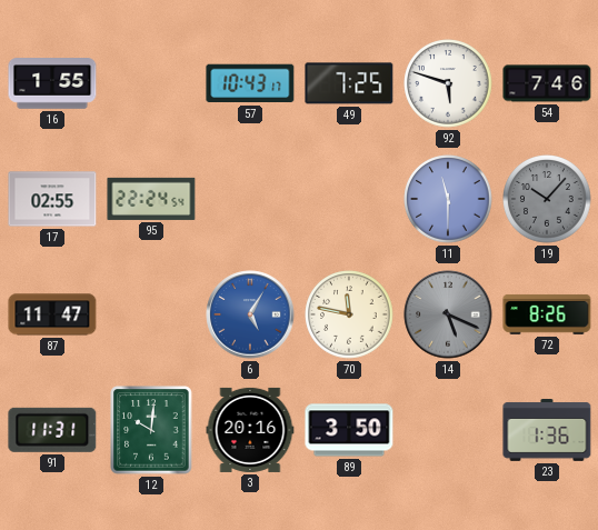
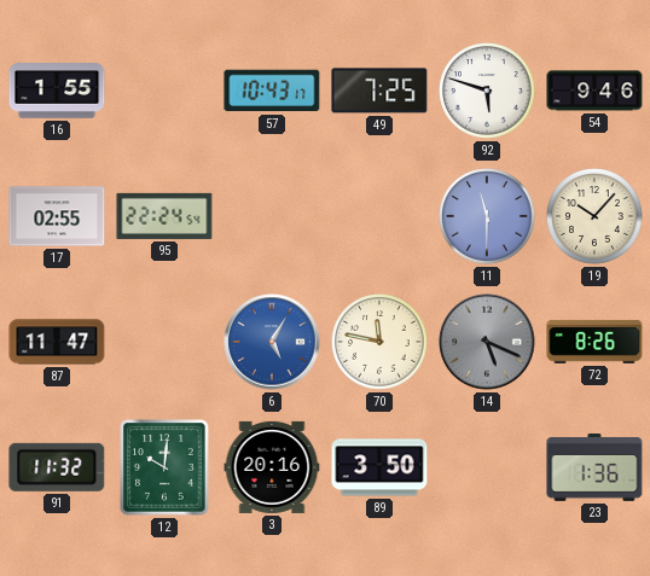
54: 7:46 -> 9:46 (594, 91)
19 dial: grey -> cream (594, 216)
91: 11:31 -> 11:32 (57, 467)
